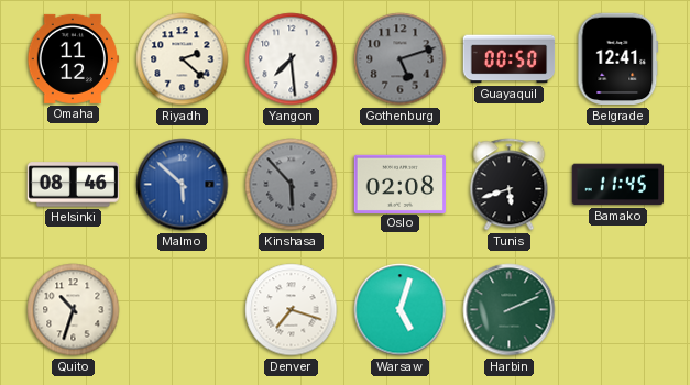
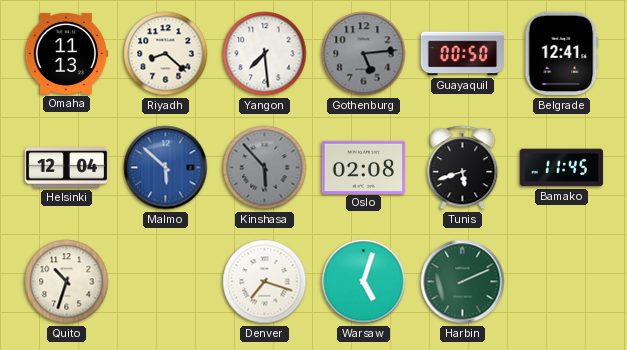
Omaha: 11:12 -> 11:13 (67, 53)
Riyadh: 2:22 -> 8:22 (166, 54)
Gothenburg: 5:12 -> 5:14 (364, 54)
Helsinki: 08:46 -> 12:04 (67, 168)
